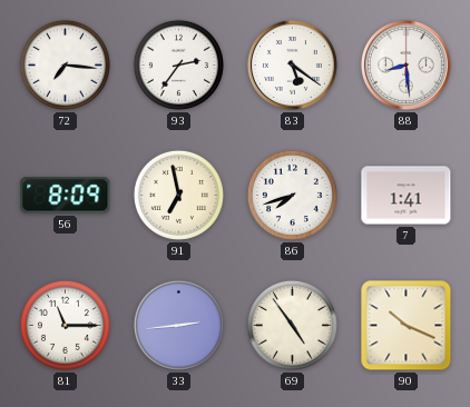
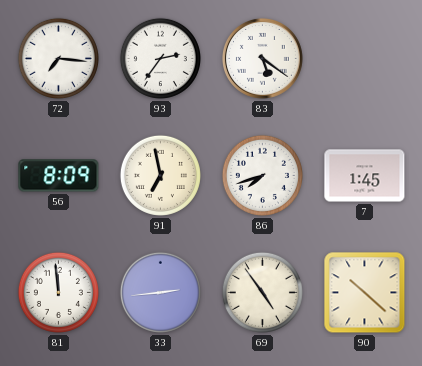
88: 8:29 -> none (405, 64)
7: 1:41 -> 1:45 (365, 176)
81: 11:15 -> 11:59 (58, 292)
90: 10:19 -> 10:22 (365, 293)
